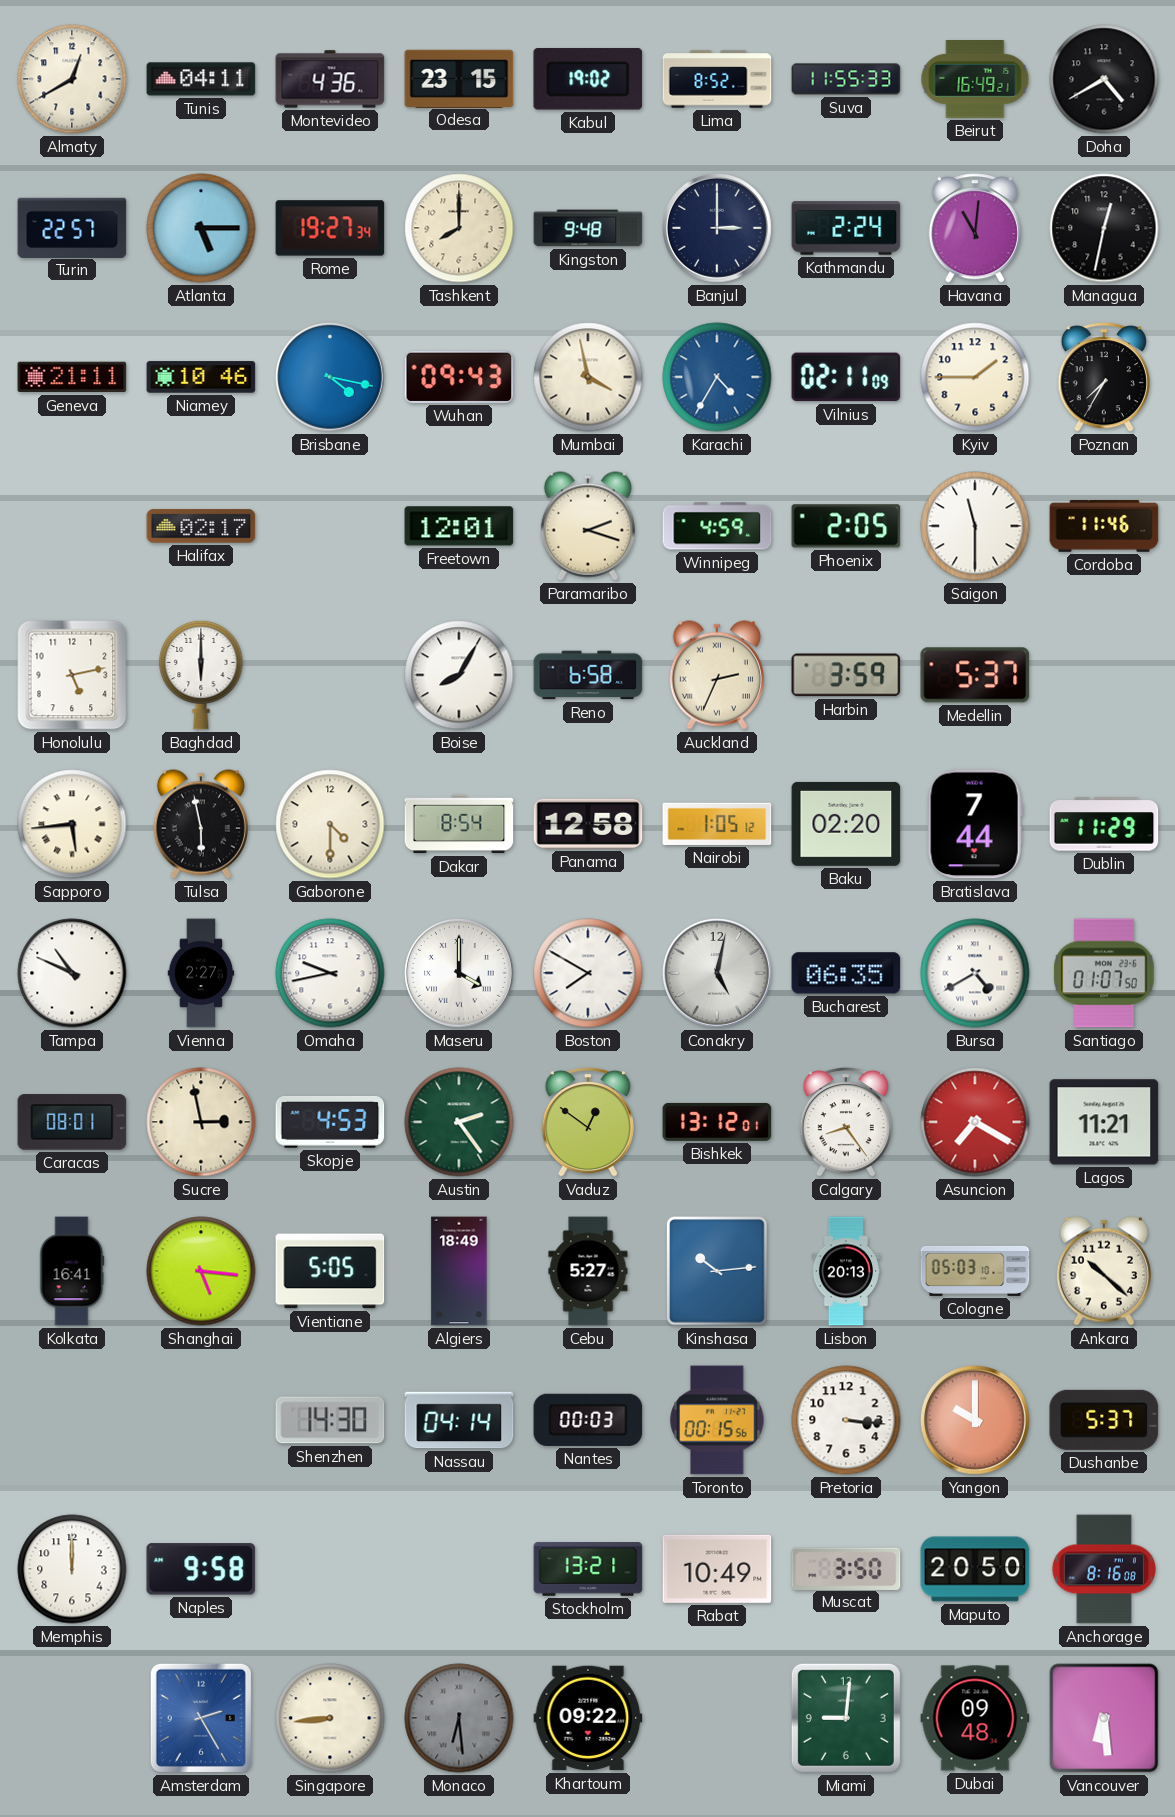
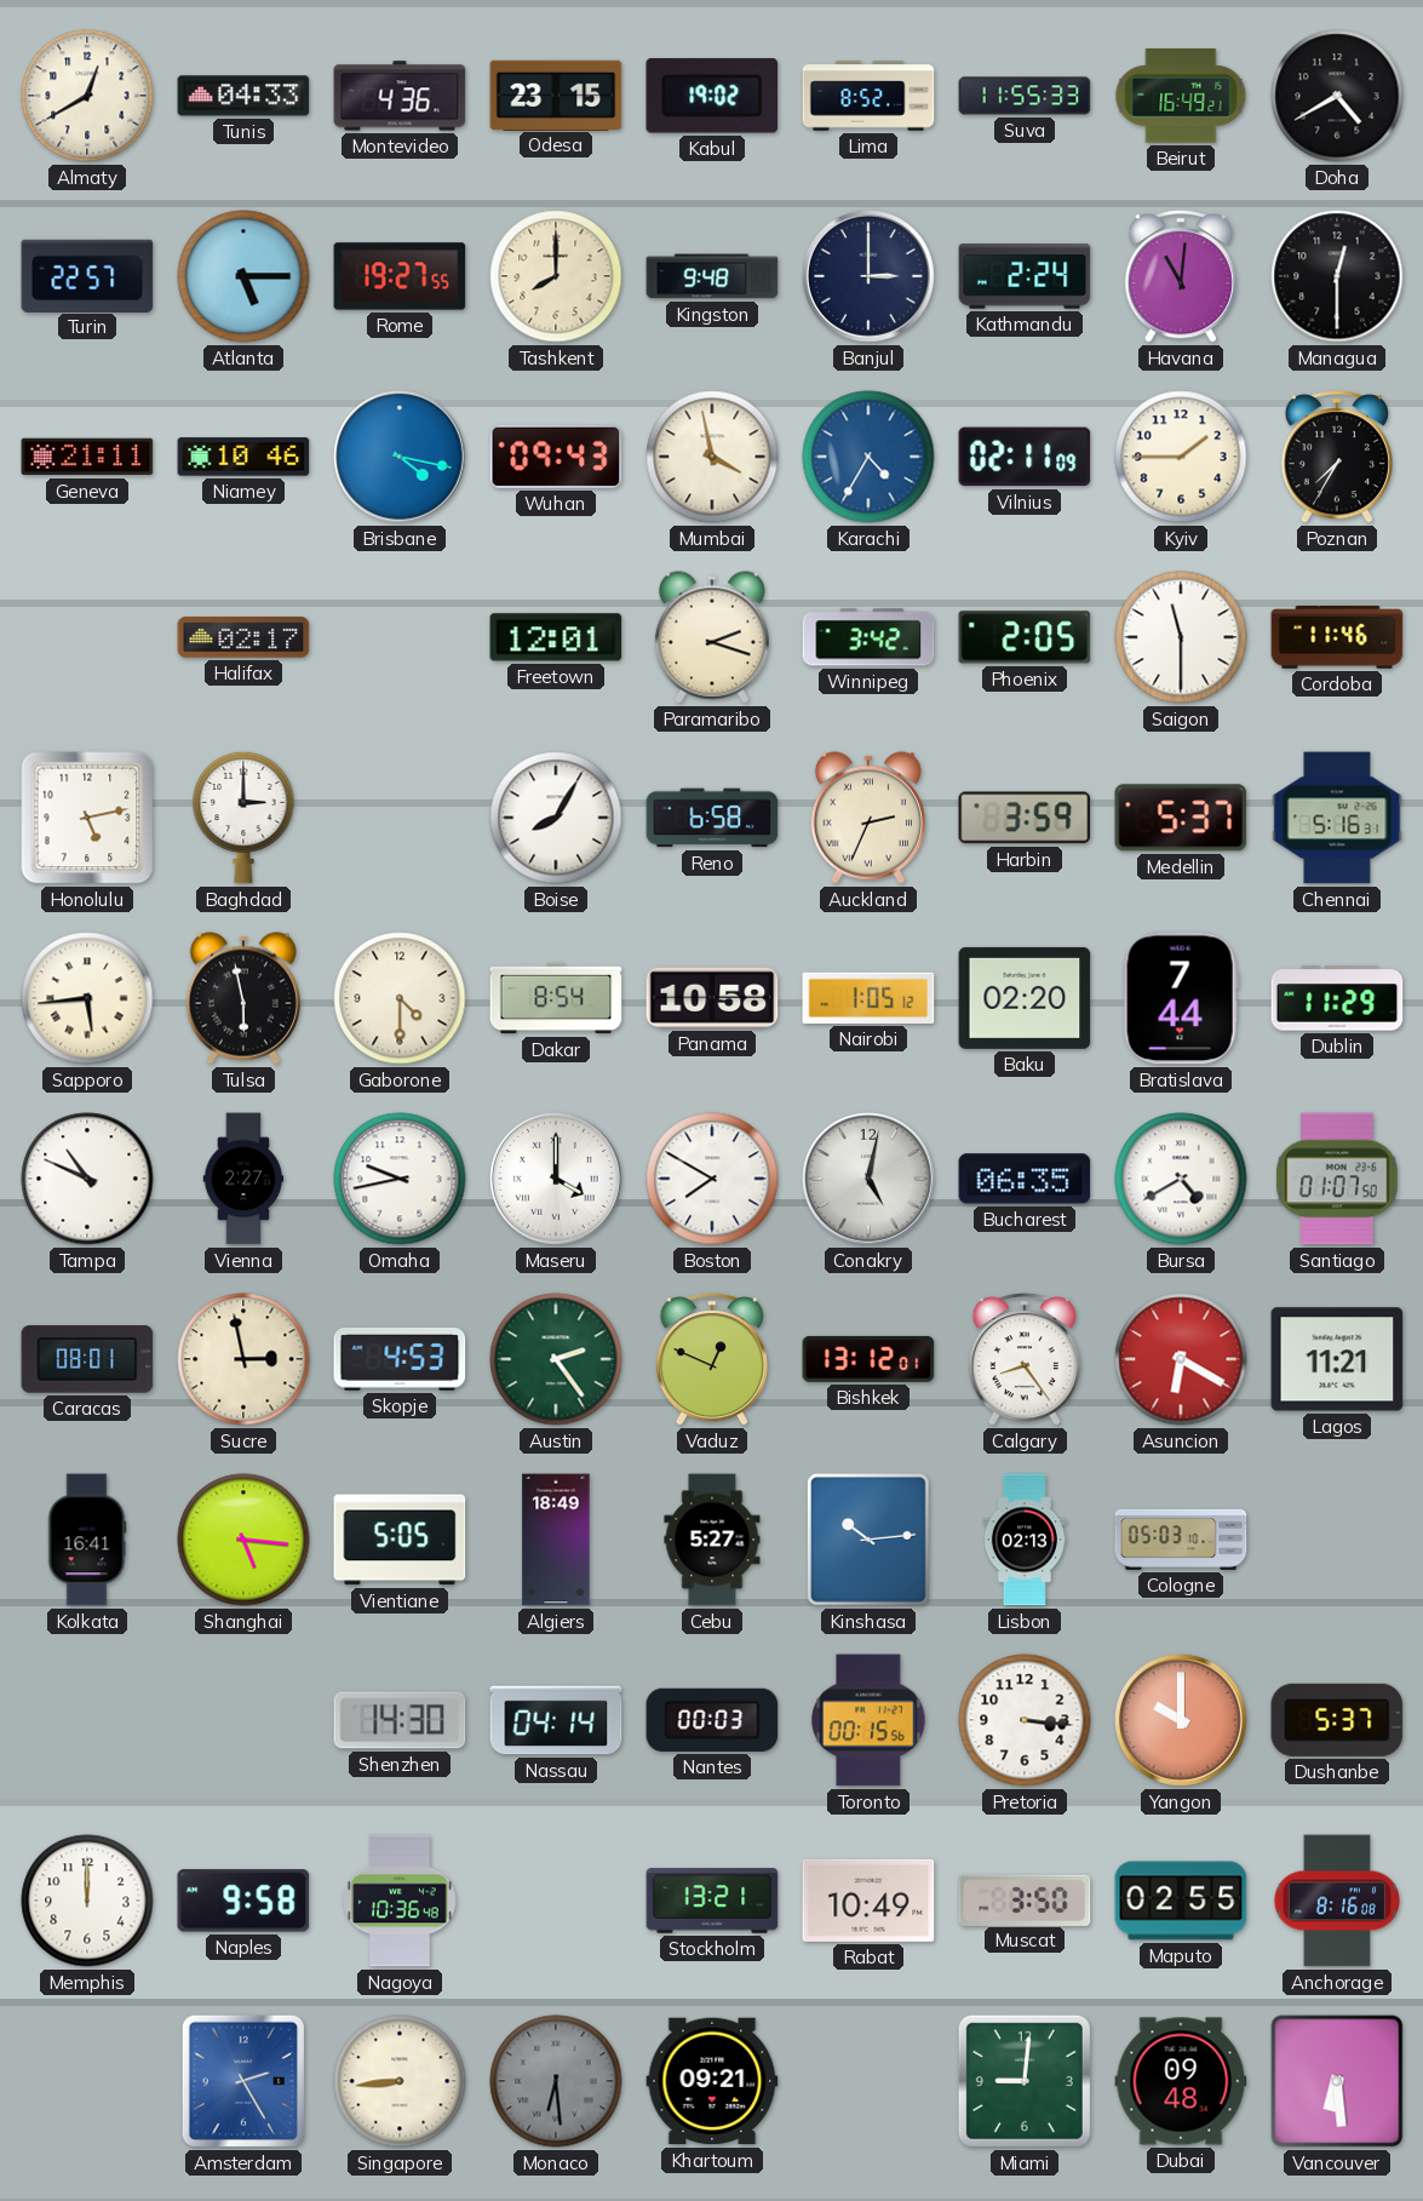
Tunis: 04:11 -> 04:33 (243, 96)
Rome: 19:27:34 -> 19:27:55 (400, 276)
Managua: 12:32 -> 12:30 (1337, 276)
Winnipeg: 4:59 -> 3:42 (868, 637)
Baghdad: 6:00 -> 3:00 (243, 818)
Chennai: none -> 5:16 (1337, 818)
Panama: 12:58 -> 10:58 (712, 998)
Vaduz: 12:51 -> 12:49 (712, 1359)
Asuncion: 7:20 -> 6:20 (1181, 1359)
Lisbon: 20:13 -> 02:13 (1023, 1540)
Ankara: 10:22 -> none (1104, 1271)
Nagoya: none -> 10:36 (400, 1901)
Maputo: 20:50 -> 02:55 (1181, 1901)
Khartoum: 09:22 -> 09:21 (712, 2081)
